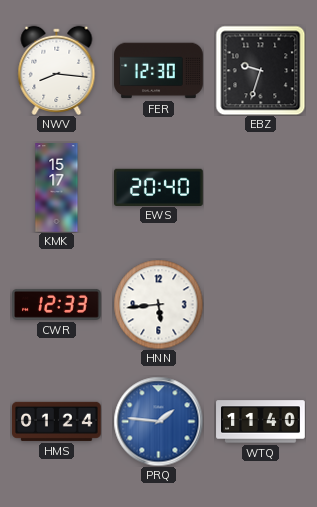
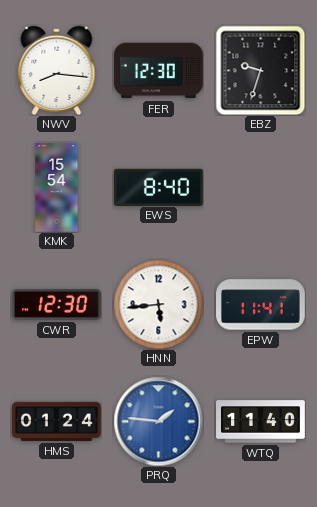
KMK: 15:17 -> 15:54 (57, 188)
EWS: 20:40 -> 8:40 (159, 187)
CWR: 12:33 -> 12:30 (57, 304)
EPW: none -> 11:41 (261, 305)
